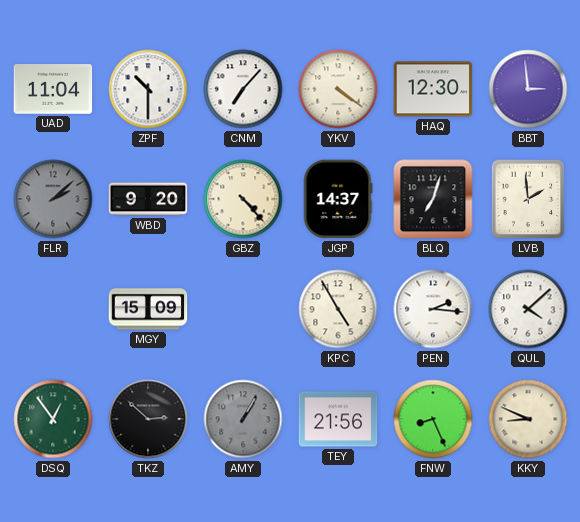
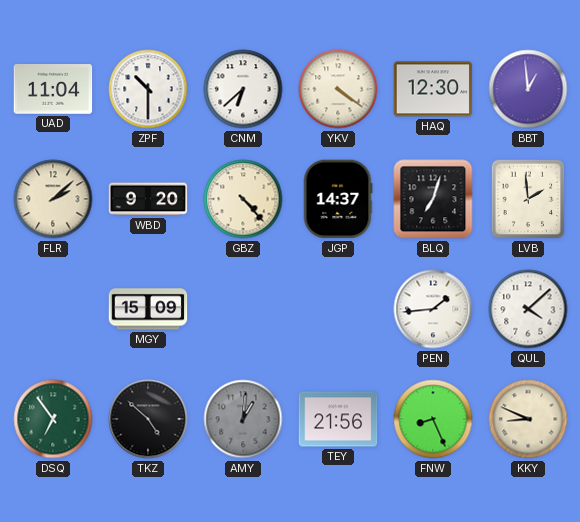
CNM: 7:07 -> 6:38 (243, 89)
BBT: 2:59 -> 12:59 (528, 89)
FLR dial: grey -> cream (53, 199)
KPC: 4:55 -> none (338, 309)
PEN: 2:16 -> 1:44 (433, 309)
DSQ: 12:54 -> 6:54 (53, 419)
TKZ: 2:52 -> 4:52 (148, 419)
AMY: 1:05 -> 1:01 (243, 419)
